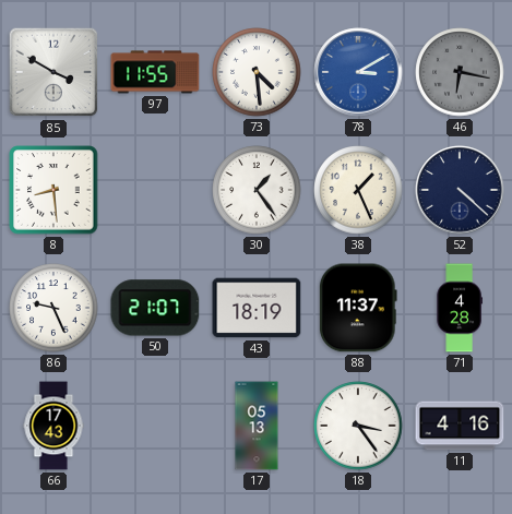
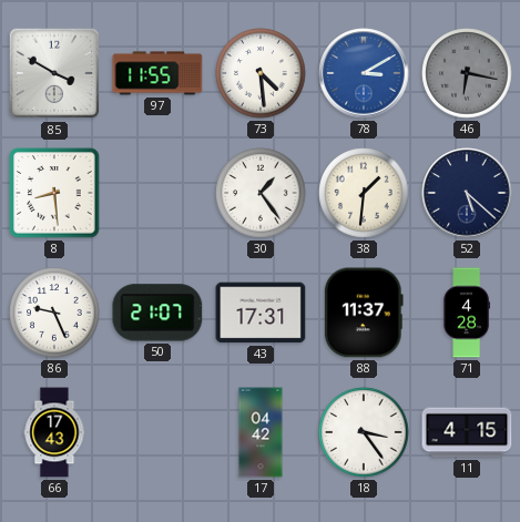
38: 1:26 -> 1:31 (364, 193)
52: 4:22 -> 5:22 (467, 193)
43: 18:19 -> 17:31 (261, 313)
17: 05:13 -> 04:42 (261, 432)
11: 4:16 -> 4:15 (467, 432)
